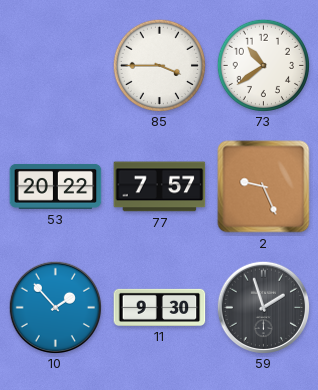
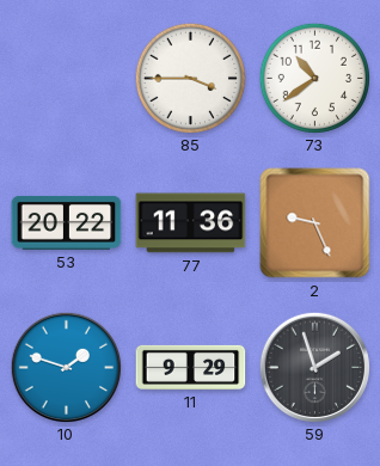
77: 7:57 -> 11:36 (191, 223)
10: 1:53 -> 1:48 (66, 367)
11: 9:30 -> 9:29 (191, 367)
